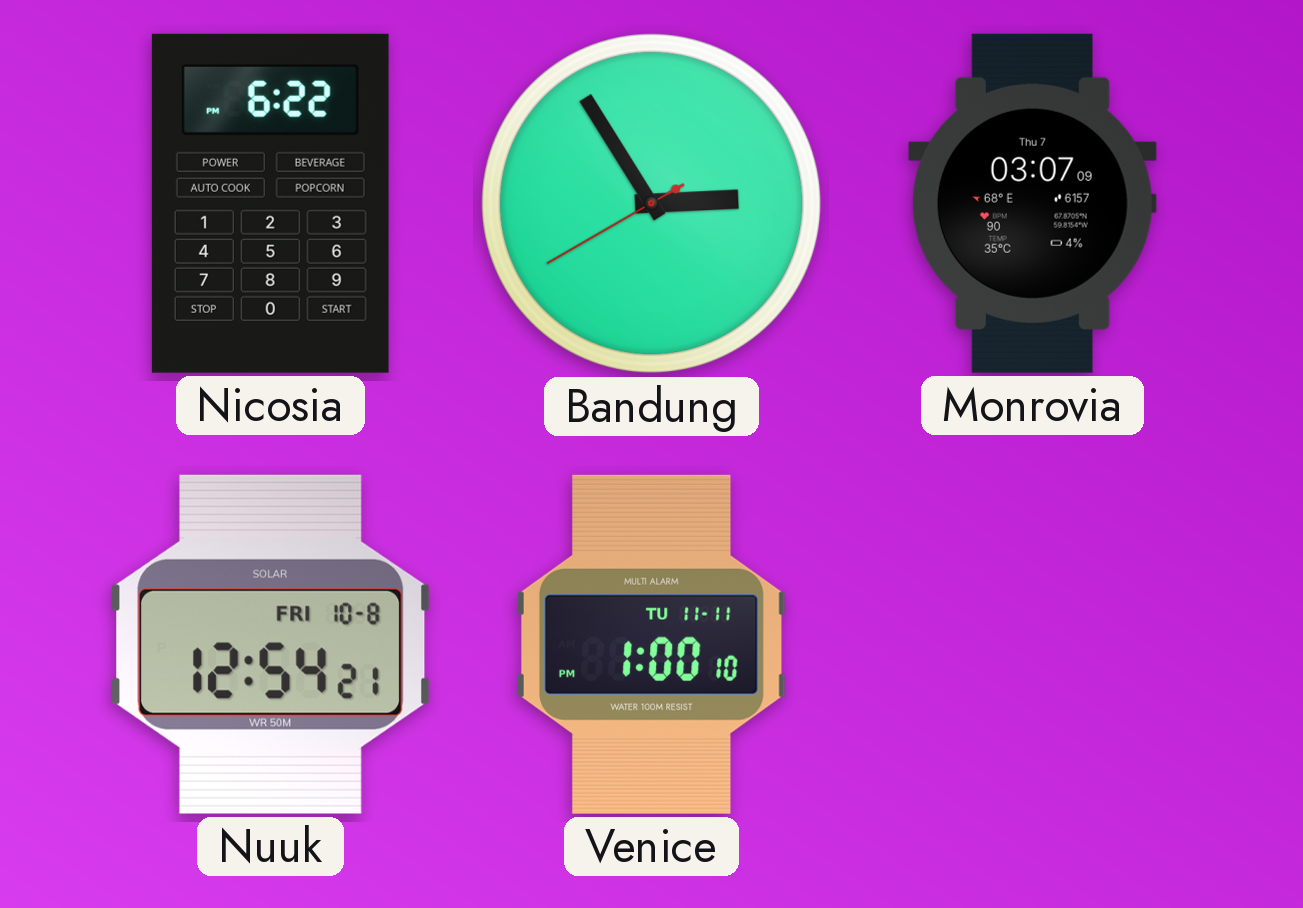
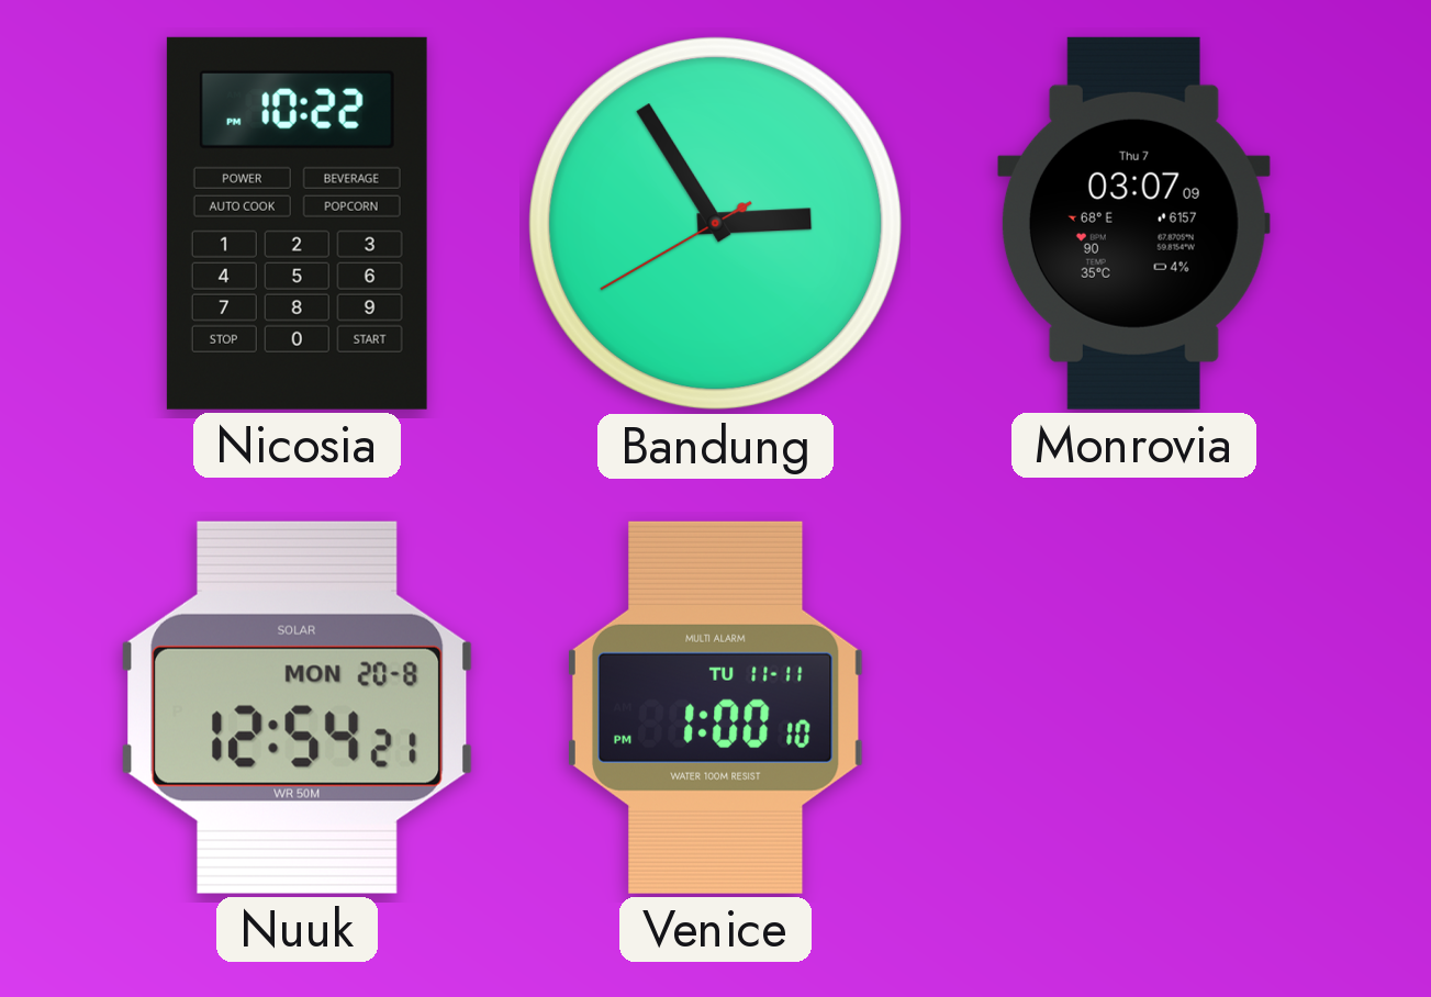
Nicosia: 6:22 -> 10:22 (297, 223)
Nuuk date: FRI 10-8 -> MON 20-8 (298, 707)
